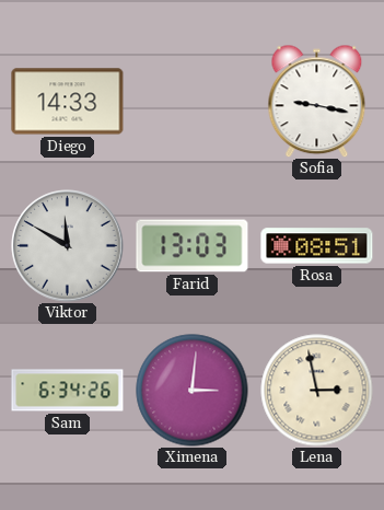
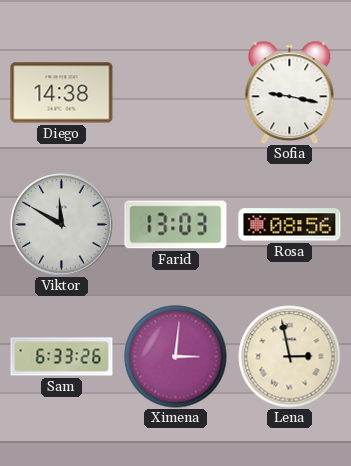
Diego: 14:33 -> 14:38 (62, 93)
Rosa: 08:51 -> 08:56 (290, 225)
Sam: 6:34 -> 6:33 (62, 357)
